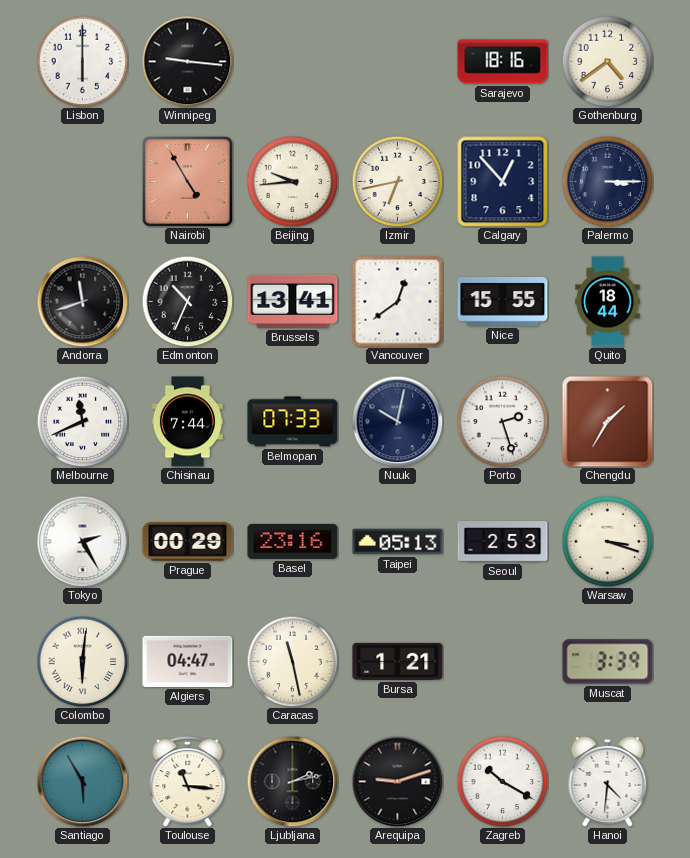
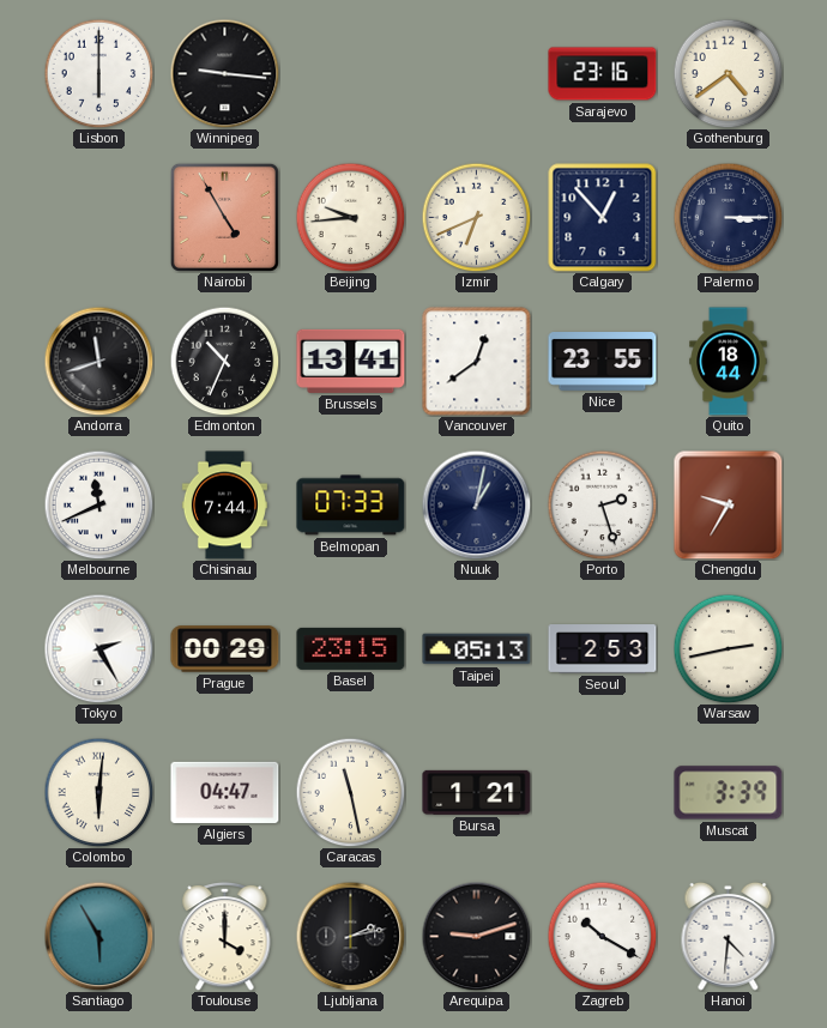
Sarajevo: 18:16 -> 23:16 (603, 74)
Izmir: 6:43 -> 6:41 (476, 217)
Nice: 15:55 -> 23:55 (603, 362)
Nuuk: 10:02 -> 1:02 (476, 504)
Chengdu: 1:35 -> 9:35 (729, 506)
Basel: 23:16 -> 23:15 (351, 648)
Warsaw: 3:18 -> 2:43 (728, 648)
Toulouse: 11:16 -> 4:00 (225, 936)
